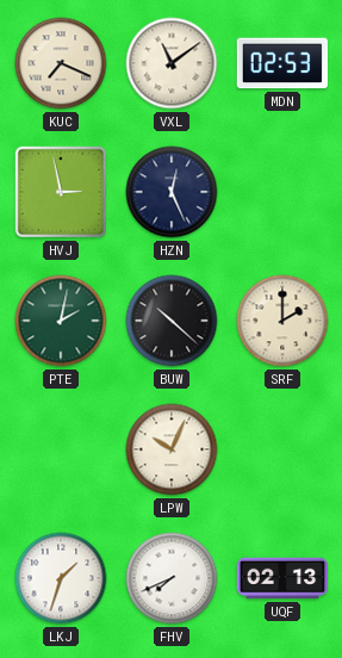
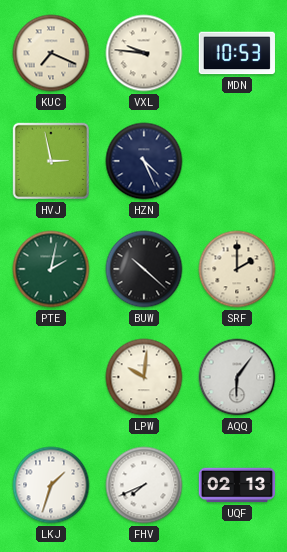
VXL: 11:09 -> 9:46 (144, 53)
MDN: 02:53 -> 10:53 (237, 53)
HZN: 12:26 -> 4:26 (144, 161)
LPW: 10:04 -> 10:01 (144, 377)
AQQ: none -> 6:06 (237, 377)
